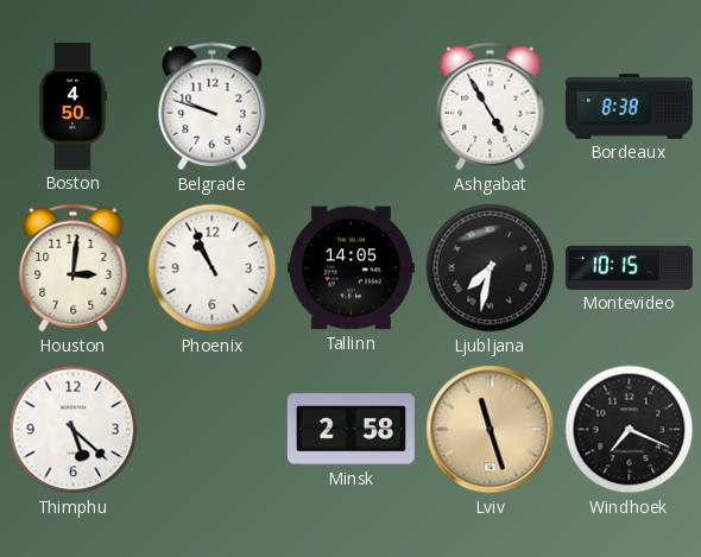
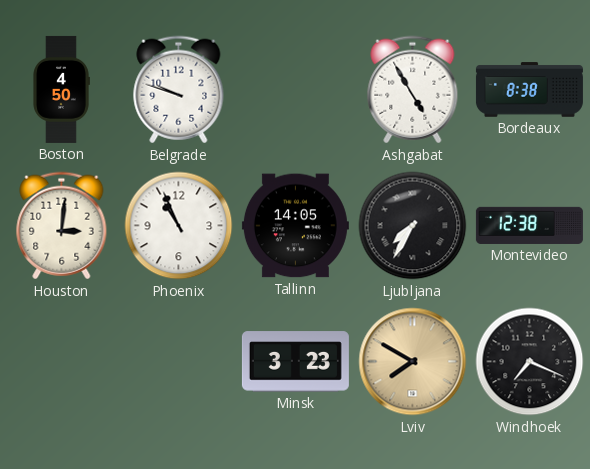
Ljubljana: 7:32 -> 7:35 (413, 226)
Montevideo: 10:15 -> 12:38 (529, 225)
Thimphu: 5:22 -> none (74, 430)
Minsk: 2:58 -> 3:23 (295, 362)
Lviv: 11:27 -> 7:50 (413, 362)
